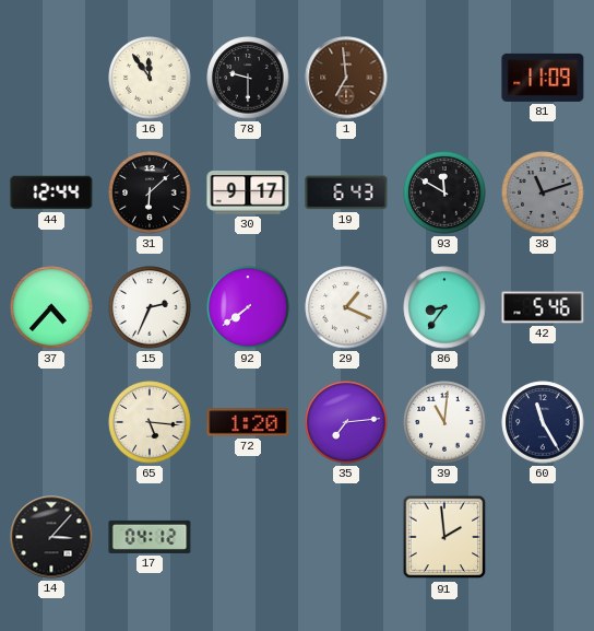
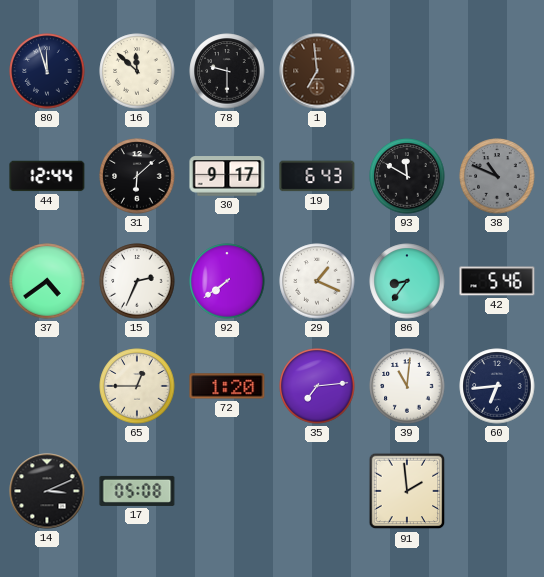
80: none -> 11:57 (47, 71)
16: 11:54 -> 11:52 (137, 71)
81: 11:09 -> none (543, 78)
38: 11:12 -> 10:49 (497, 176)
37: 4:37 -> 4:39 (47, 281)
65: 5:16 -> 12:45 (137, 386)
60: 11:25 -> 6:44 (497, 386)
14: 3:07 -> 3:11 (47, 491)
17: 04:12 -> 05:08 (137, 491)
